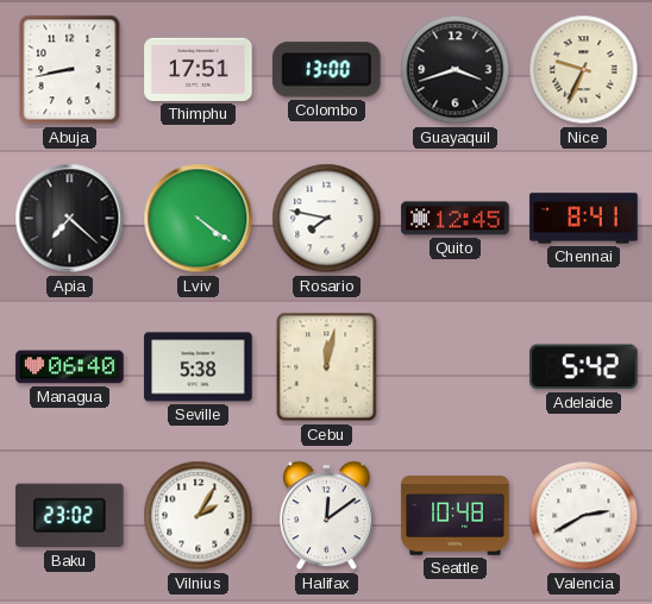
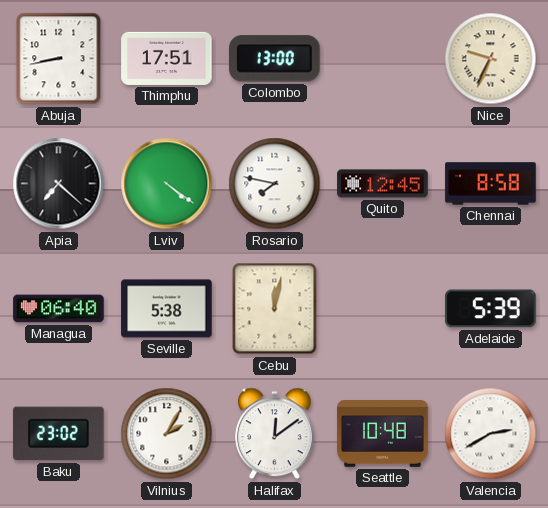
Guayaquil: 3:42 -> none (456, 70)
Chennai: 8:41 -> 8:58 (491, 184)
Adelaide: 5:42 -> 5:39 (491, 309)
